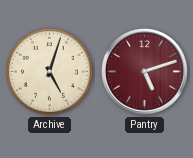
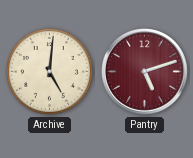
Archive: 5:03 -> 5:01 (49, 71)
